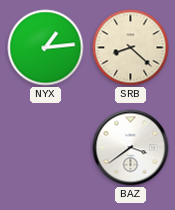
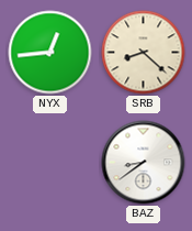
NYX: 1:14 -> 12:44 (50, 53)
BAZ: 3:39 -> 8:39 (144, 163)
